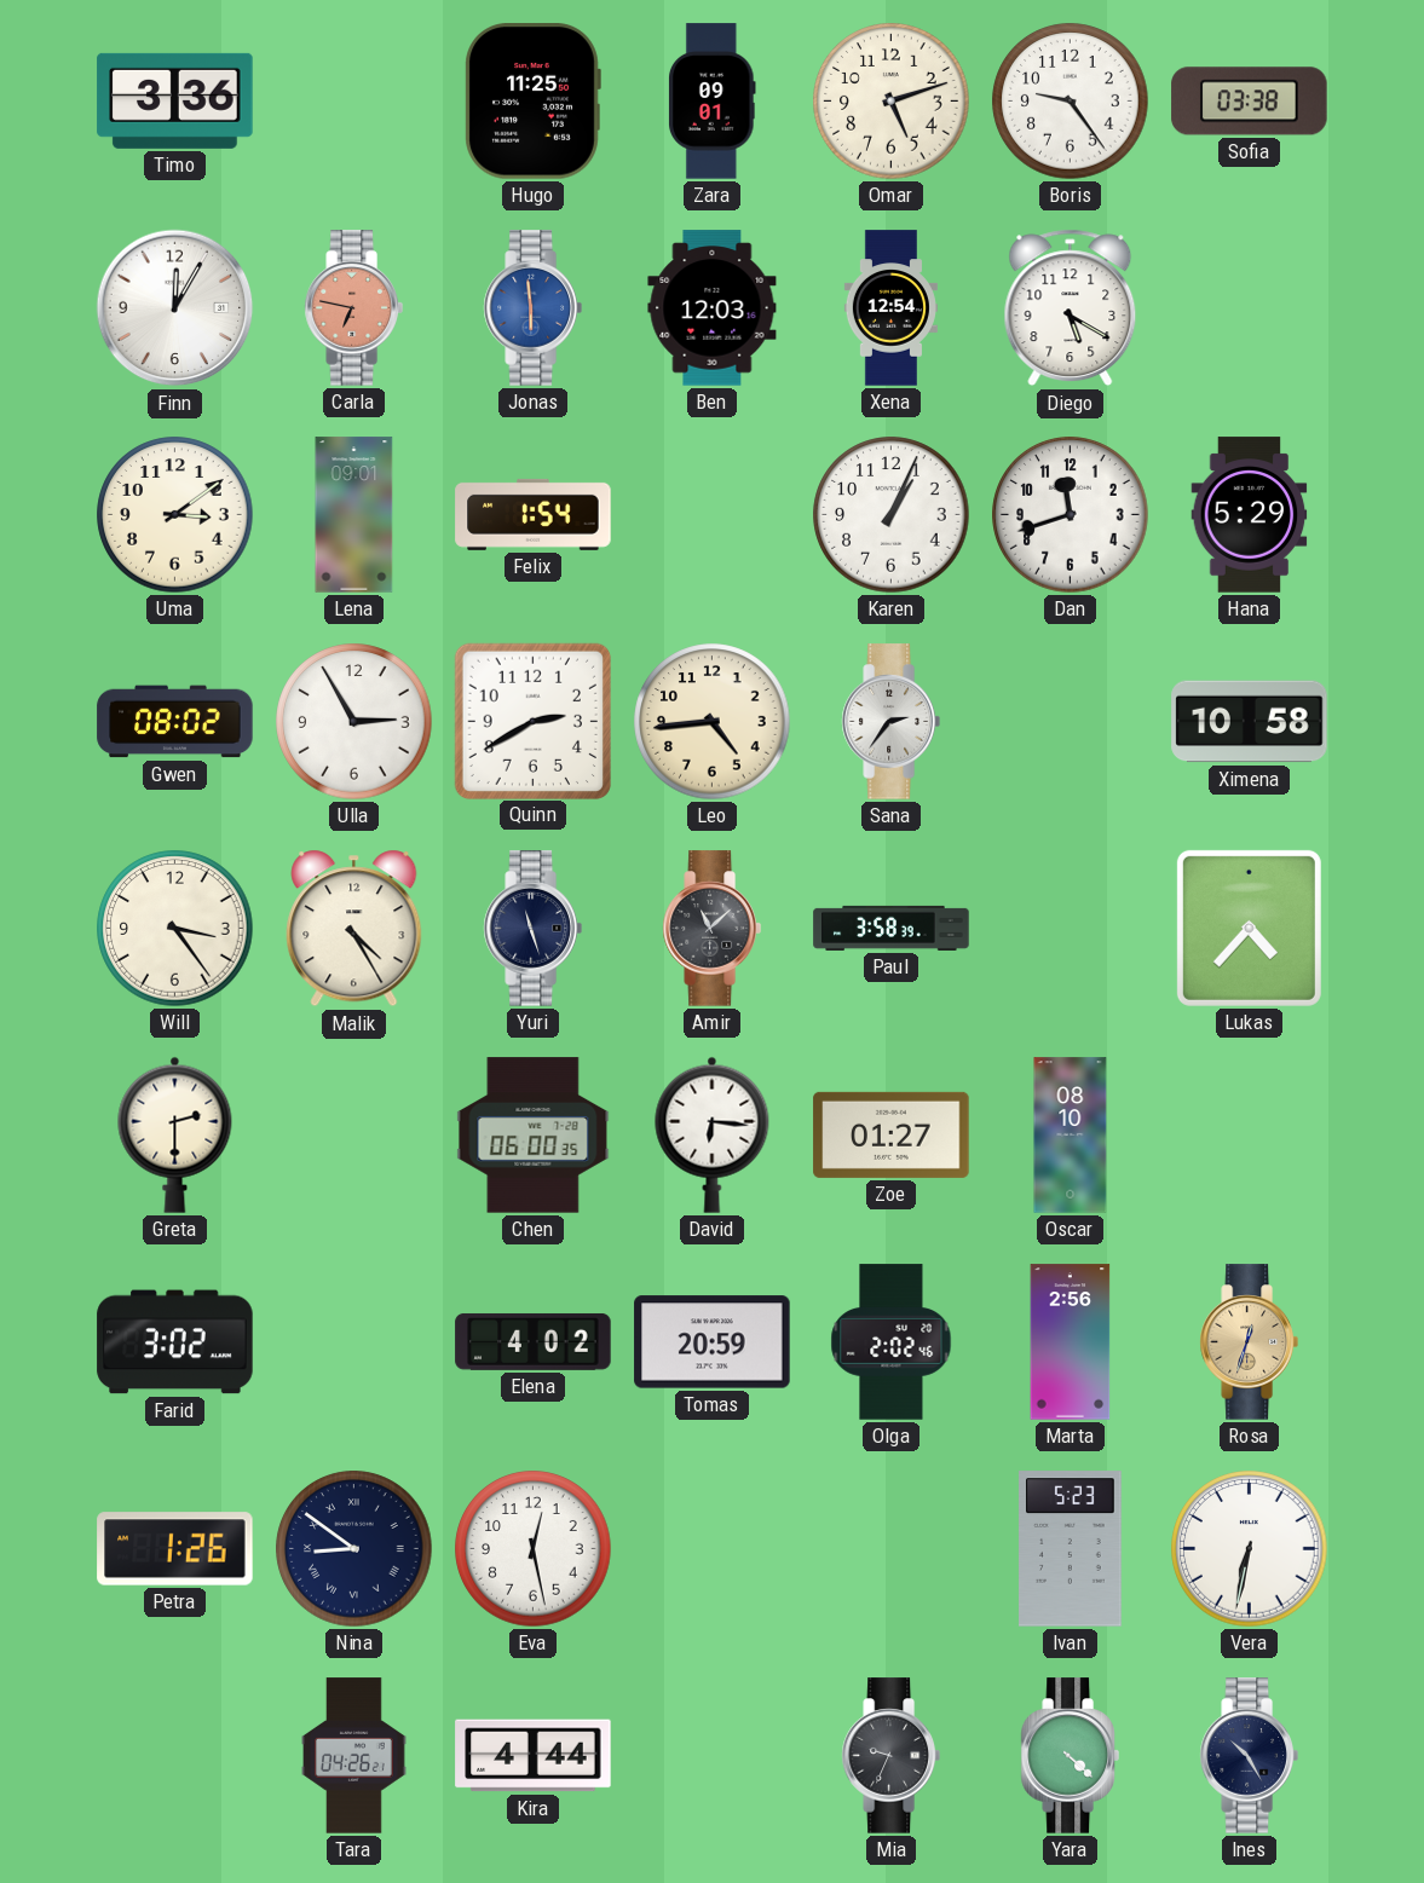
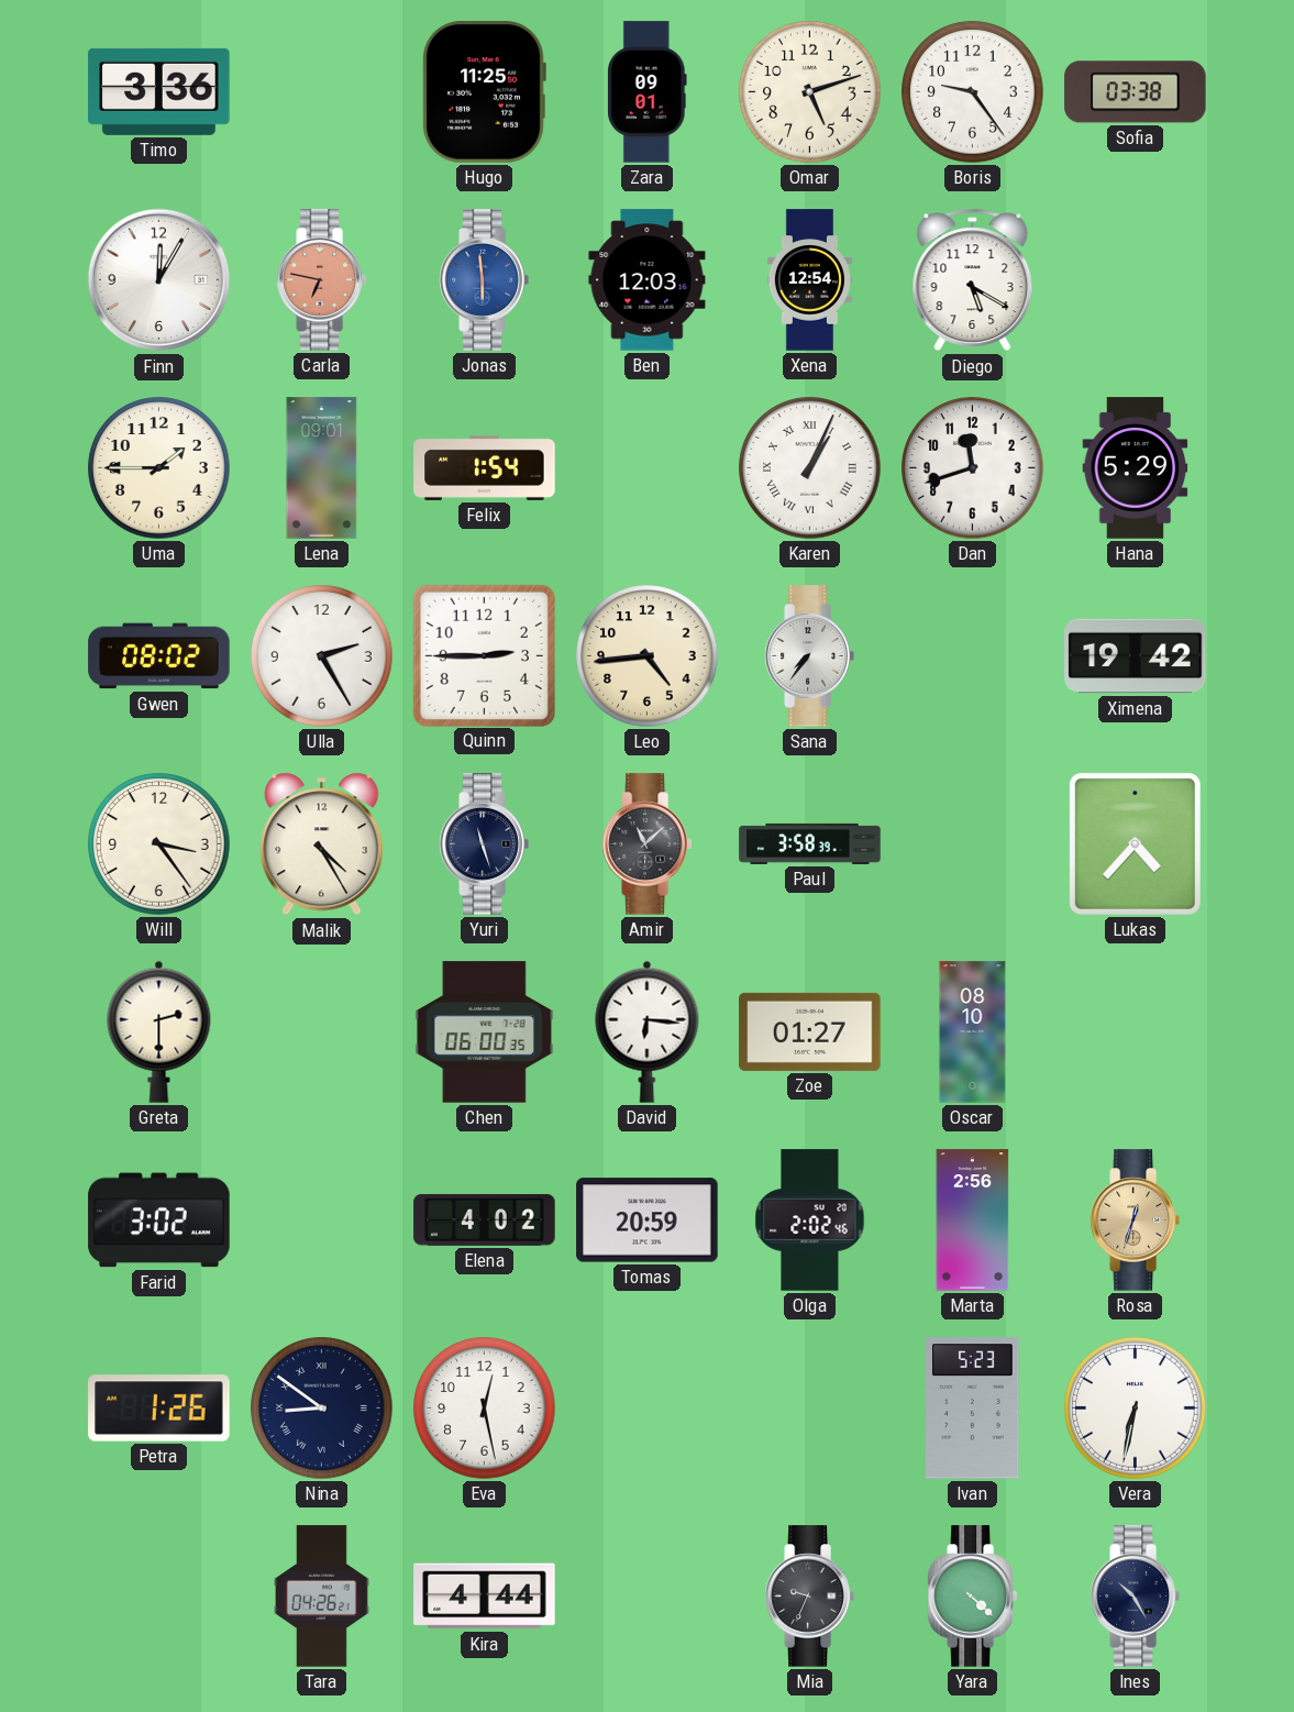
Uma: 3:09 -> 1:45 (159, 468)
Karen numerals: Arabic -> Roman (810, 468)
Ulla: 2:55 -> 2:25 (322, 656)
Quinn: 2:40 -> 2:45 (484, 655)
Sana: 2:36 -> 7:36 (809, 656)
Ximena: 10:58 -> 19:42 (1136, 656)
